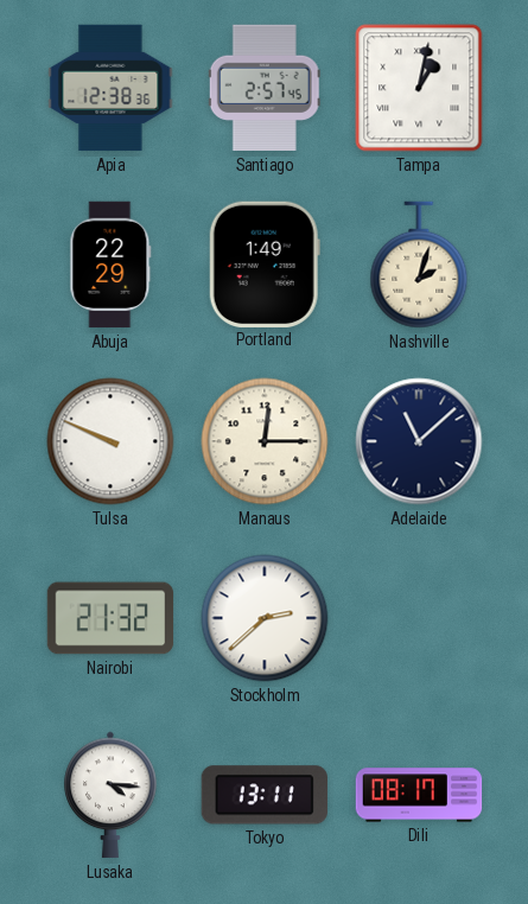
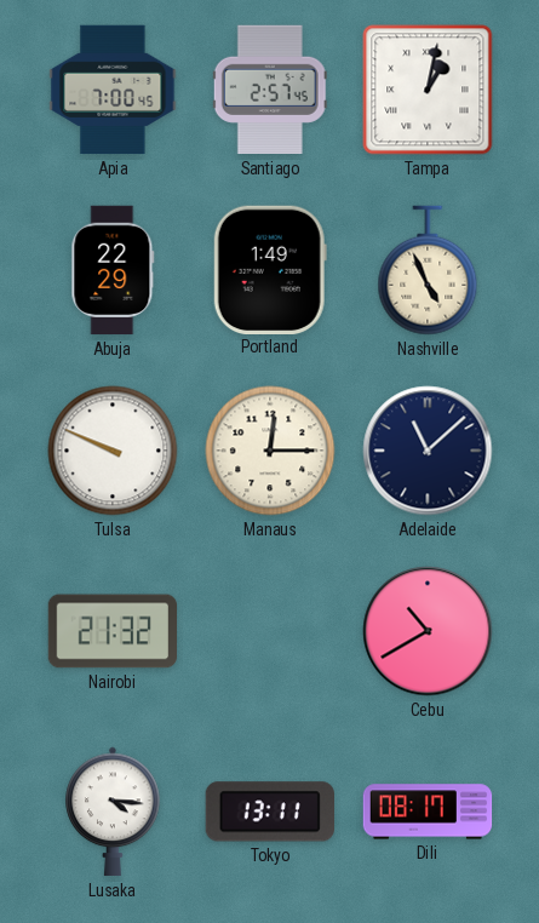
Apia: 12:38 -> 7:00 (113, 90)
Nashville: 2:03 -> 4:56 (428, 270)
Stockholm: 2:38 -> none (265, 618)
Cebu: none -> 10:40 (428, 631)
